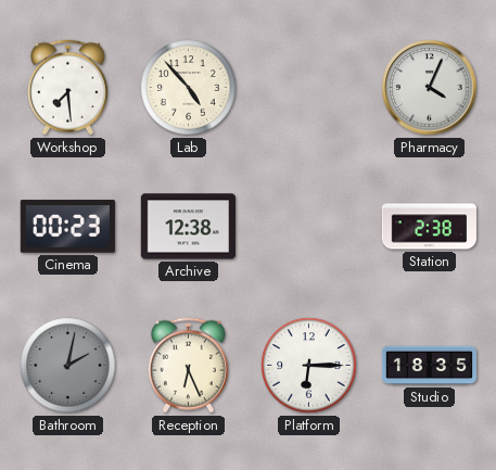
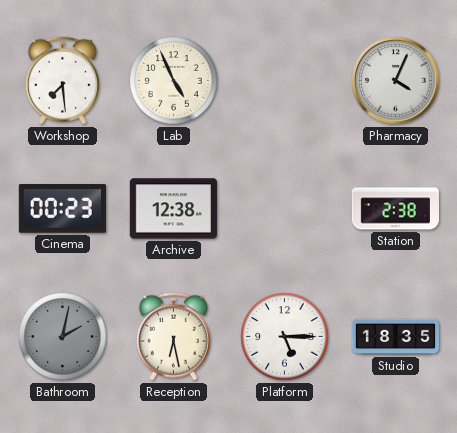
Lab: 4:53 -> 4:56 (174, 81)
Reception: 6:26 -> 6:28 (173, 337)
Platform: 6:15 -> 5:15 (285, 337)
